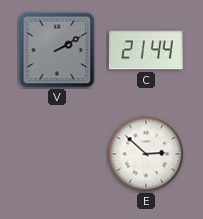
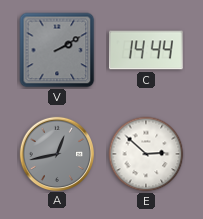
C: 21:44 -> 14:44 (146, 50)
A: none -> 12:43 (56, 153)
